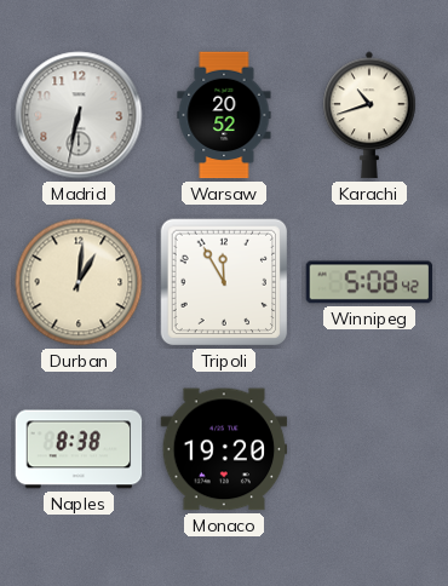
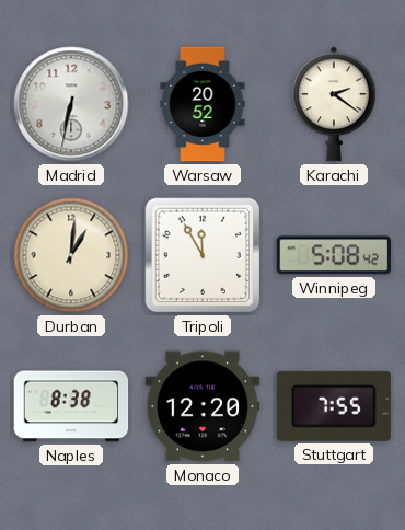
Karachi: 10:42 -> 2:21 (334, 104)
Monaco: 19:20 -> 12:20 (202, 406)
Stuttgart: none -> 7:55 (334, 406)
